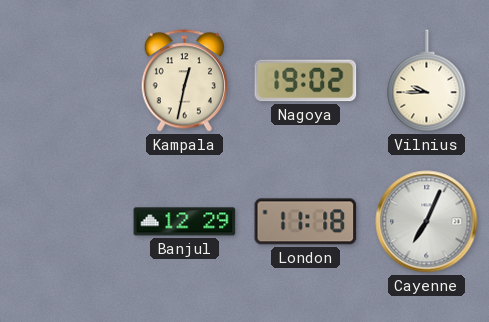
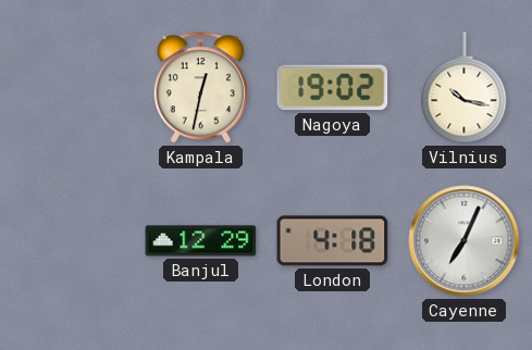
Vilnius: 9:45 -> 10:17 (465, 88)
London: 11:18 -> 4:18 (333, 241)
